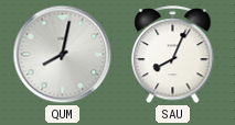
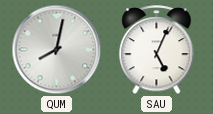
SAU: 8:04 -> 5:04 (157, 50)
